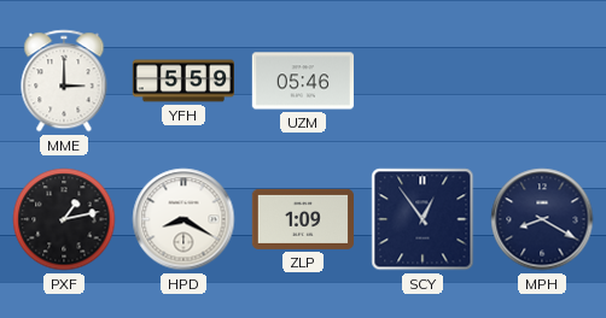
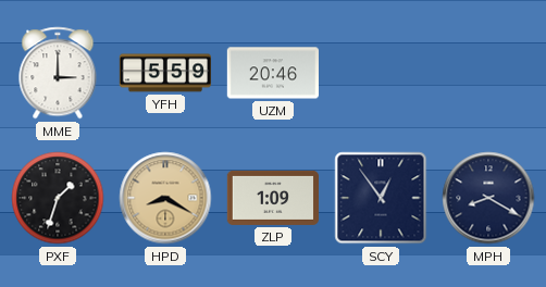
UZM: 05:46 -> 20:46 (272, 73)
PXF: 1:13 -> 1:33 (58, 198)
HPD dial: white -> champagne (165, 198)
